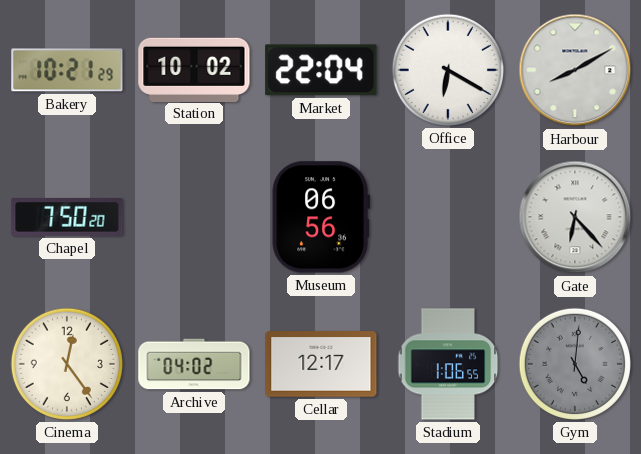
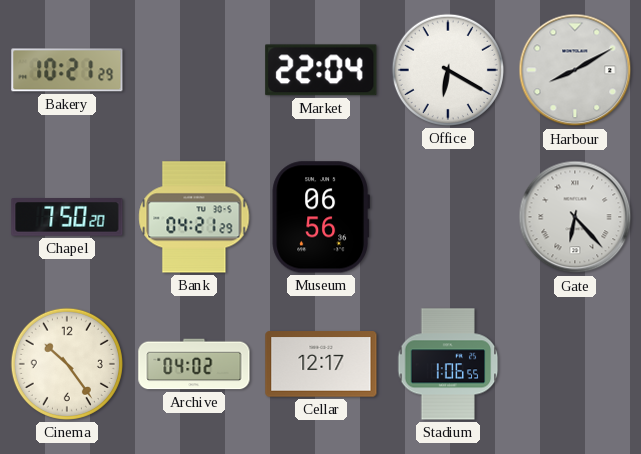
Station: 10:02 -> none (194, 69)
Bank: none -> 04:21 (194, 217)
Cinema: 12:24 -> 10:24 (67, 364)
Gym: 5:01 -> none (575, 364)
